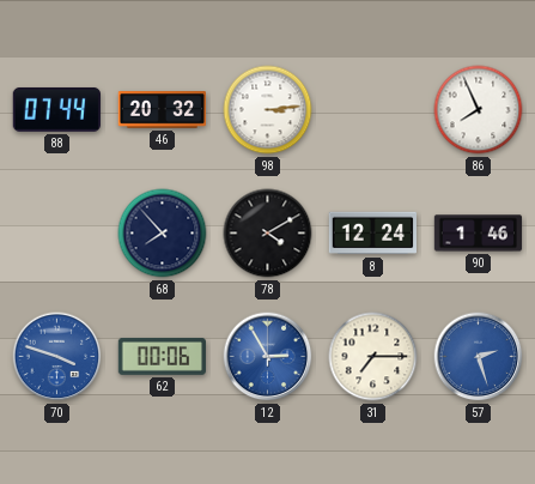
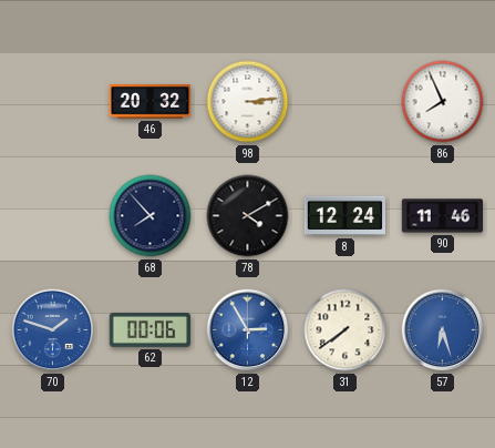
88: 07:44 -> none (56, 109)
90: 1:46 -> 11:46 (443, 216)
70: 3:48 -> 1:48 (53, 330)
31: 7:15 -> 7:39 (346, 330)
57: 2:27 -> 6:27 (443, 330)
